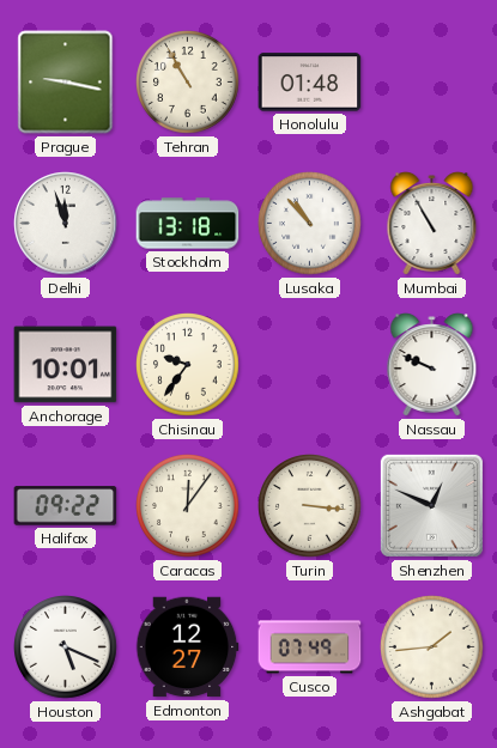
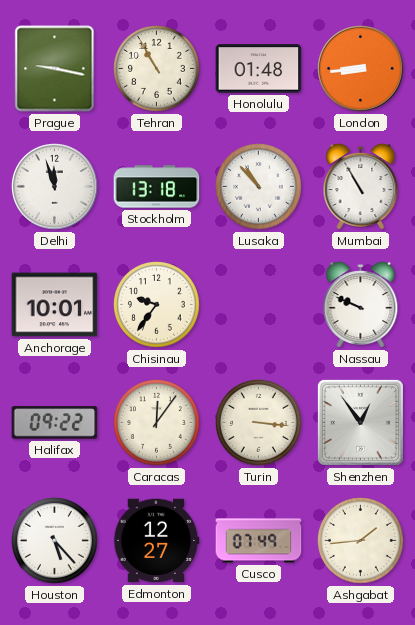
London: none -> 8:44 (361, 69)
Shenzhen: 12:49 -> 12:54 (360, 422)
Houston: 5:19 -> 5:23 (55, 541)
